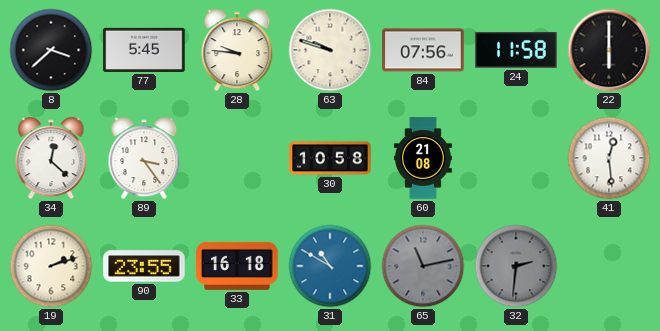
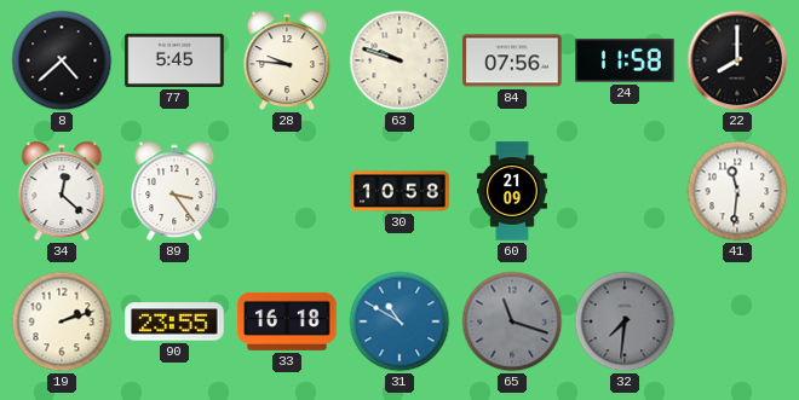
8: 3:38 -> 4:38 (62, 60)
22: 6:00 -> 8:00 (737, 60)
60: 21:08 -> 21:09 (512, 191)
41: 12:29 -> 11:31 (737, 191)
65: 11:13 -> 11:18 (512, 321)
32: 2:31 -> 7:31 (625, 321)
